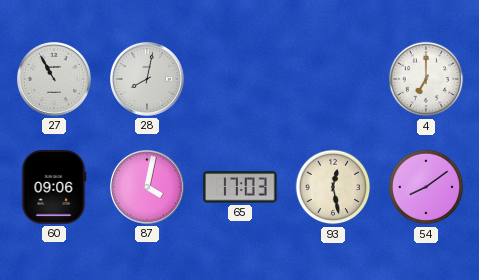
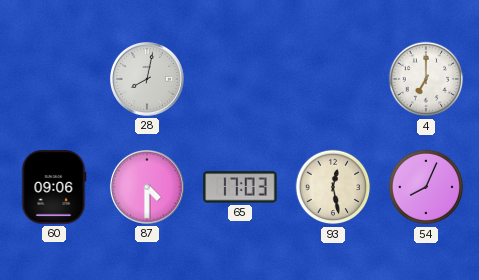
27: 10:55 -> none (54, 79)
87: 4:02 -> 4:30 (147, 187)
54: 8:09 -> 8:04 (426, 187)
